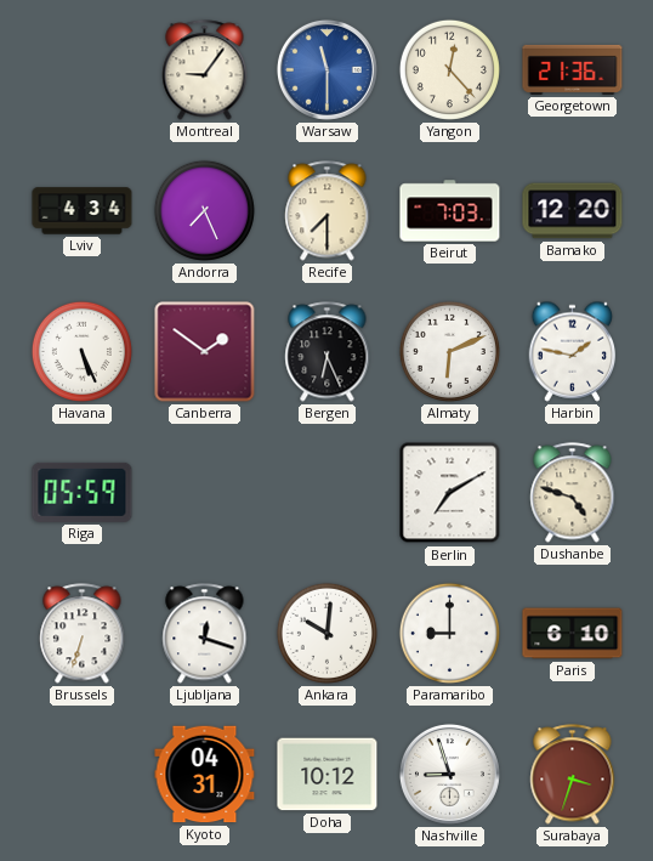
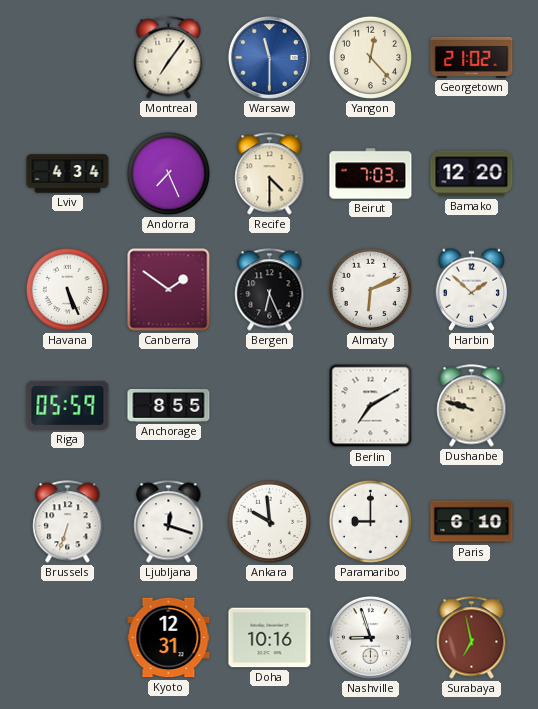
Montreal: 9:06 -> 7:06 (169, 58)
Georgetown: 21:36 -> 21:02 (472, 57)
Recife: 7:30 -> 4:30 (270, 174)
Harbin: 1:47 -> 1:52 (472, 289)
Anchorage: none -> 8:55 (169, 406)
Dushanbe: 4:48 -> 9:48 (472, 406)
Ankara: 10:01 -> 9:59 (269, 521)
Kyoto: 04:31 -> 12:31 (169, 638)
Doha: 10:12 -> 10:16 (270, 638)
Surabaya: 3:33 -> 6:58 (472, 638)
